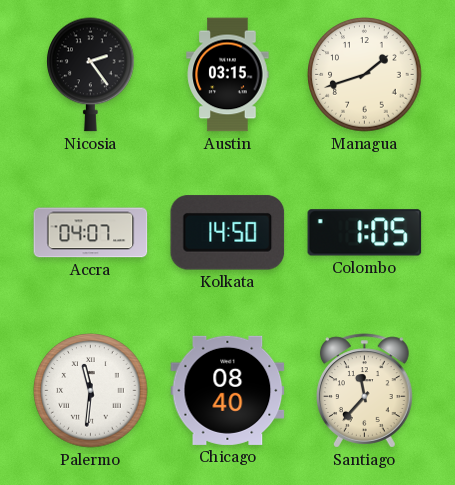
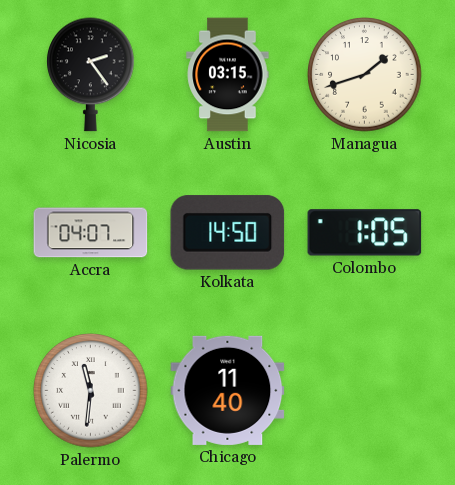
Chicago: 08:40 -> 11:40 (228, 390)
Santiago: 11:37 -> none (365, 391)
